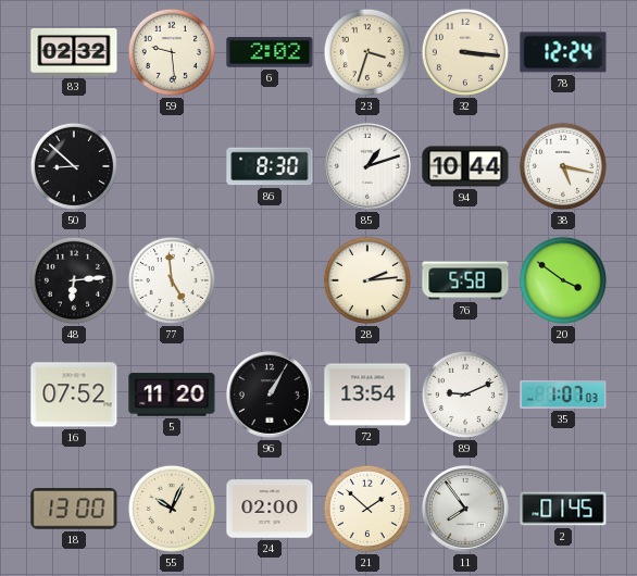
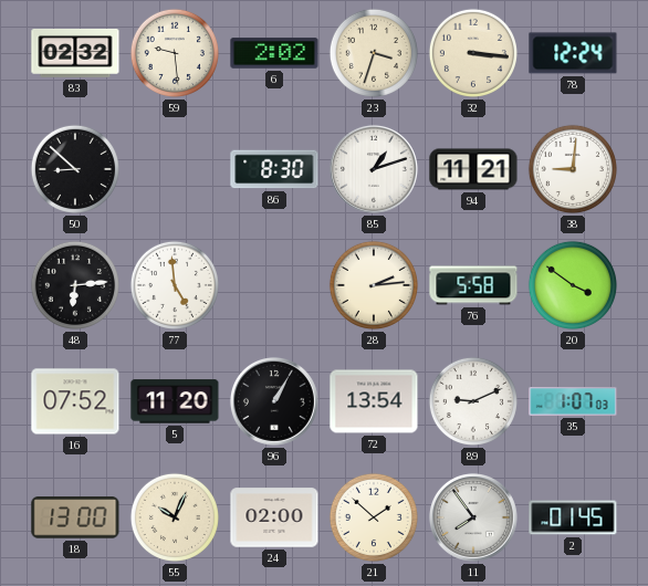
94: 10:44 -> 11:21 (473, 169)
38: 5:17 -> 9:01 (573, 169)
